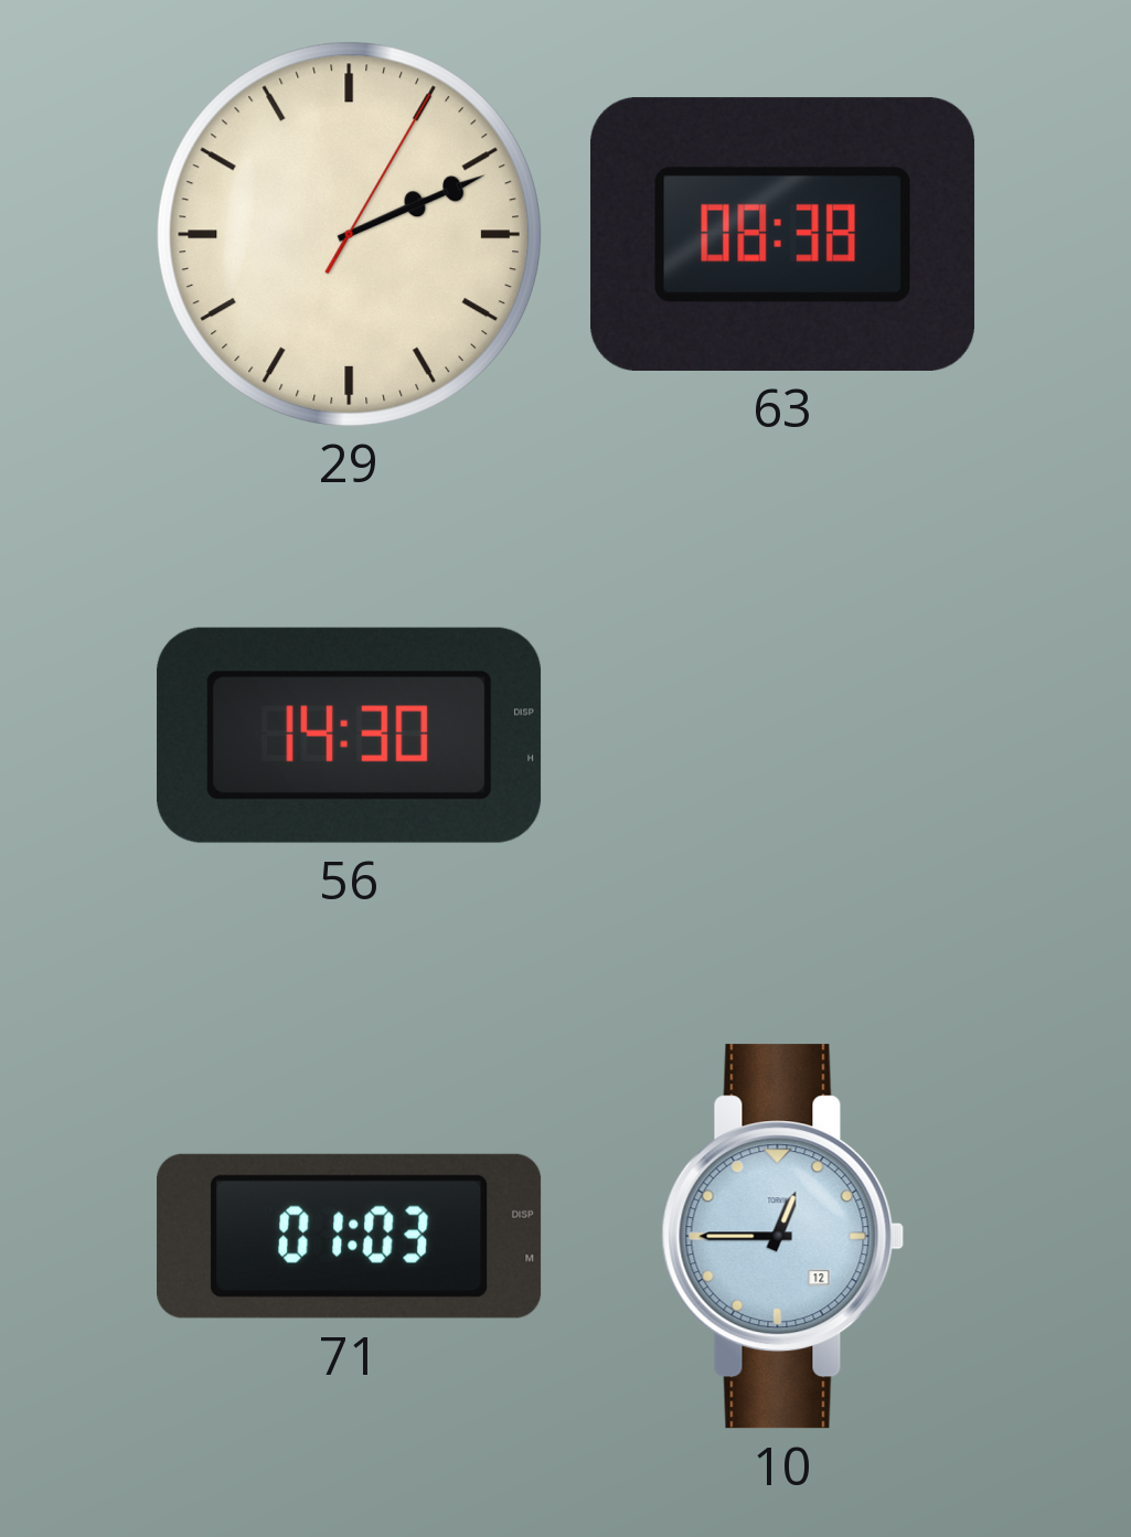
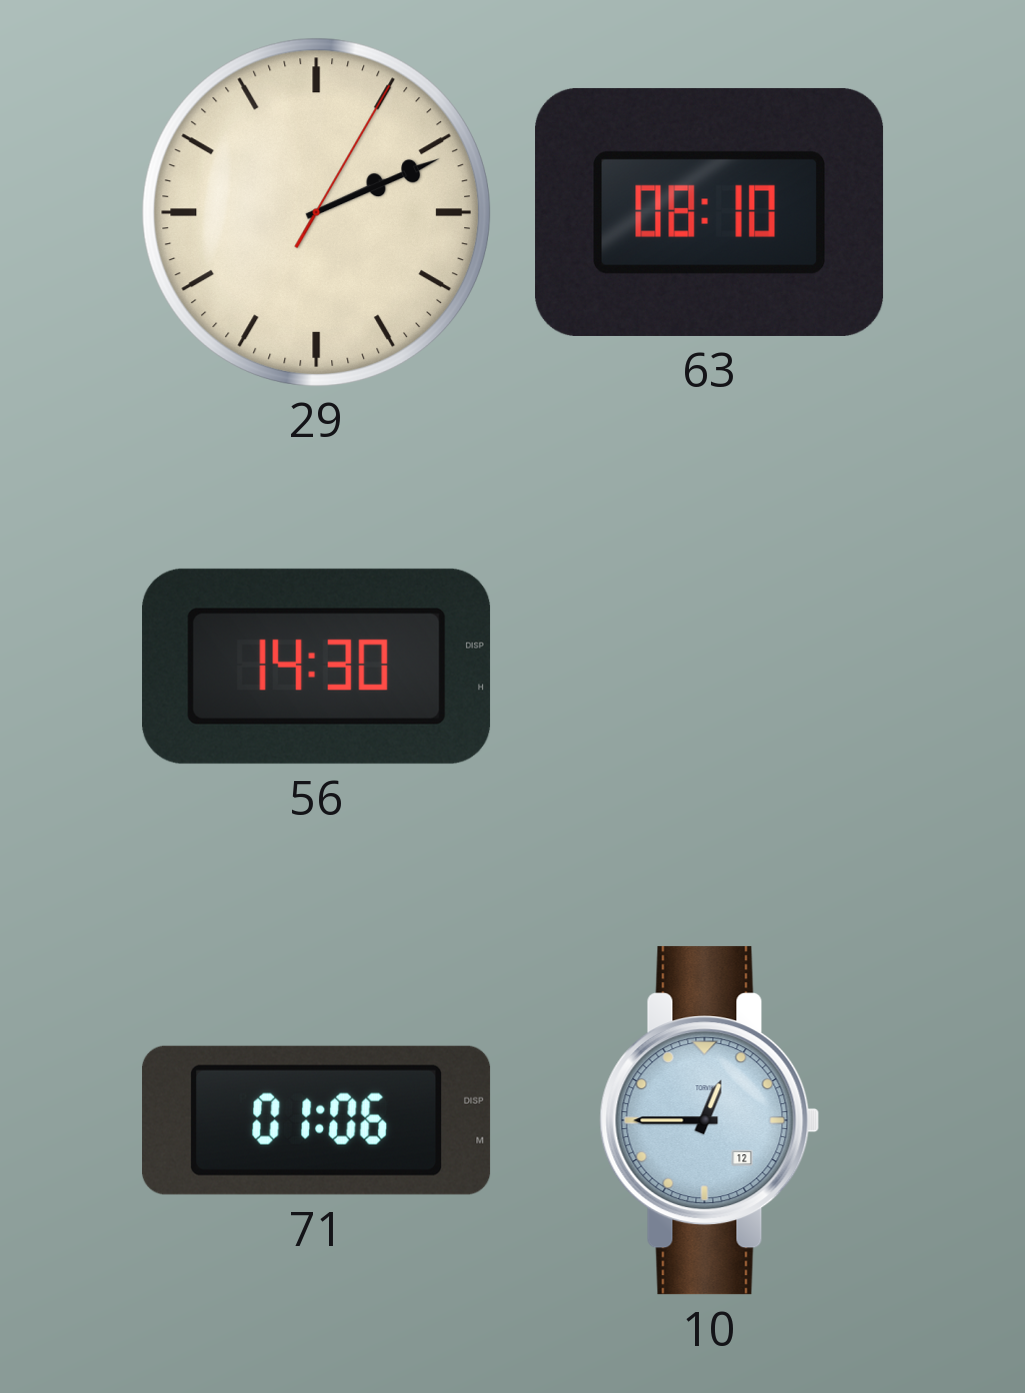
63: 08:38 -> 08:10 (710, 212)
71: 01:03 -> 01:06 (317, 1120)
